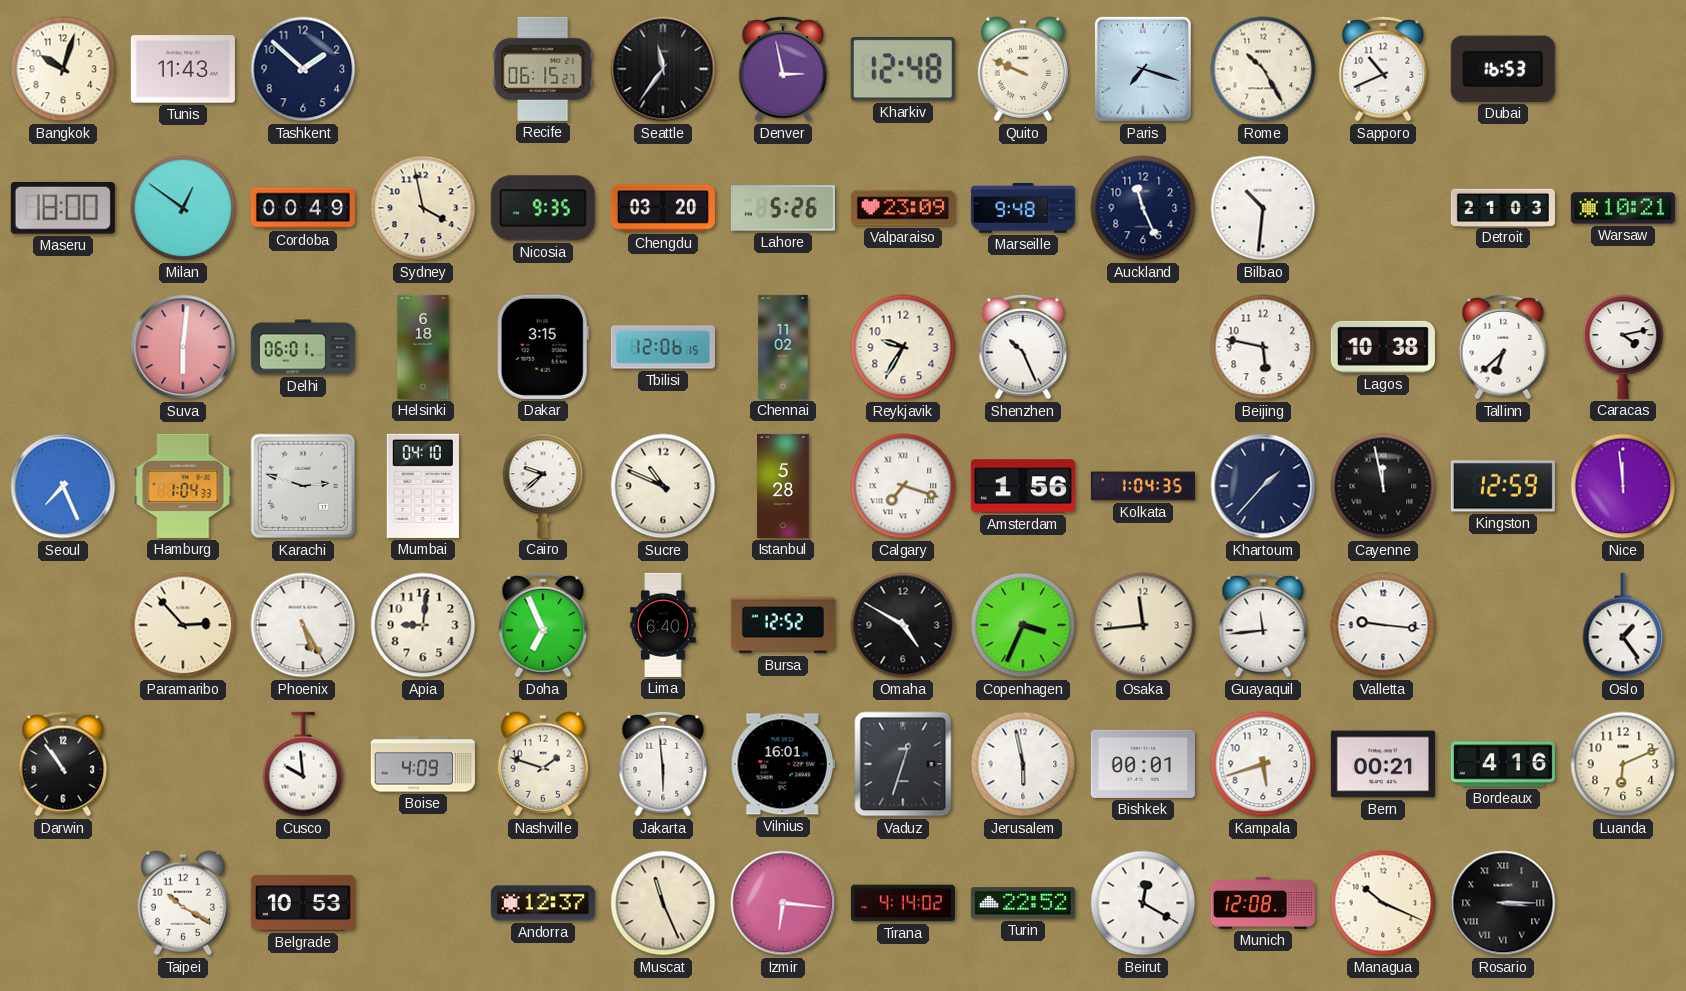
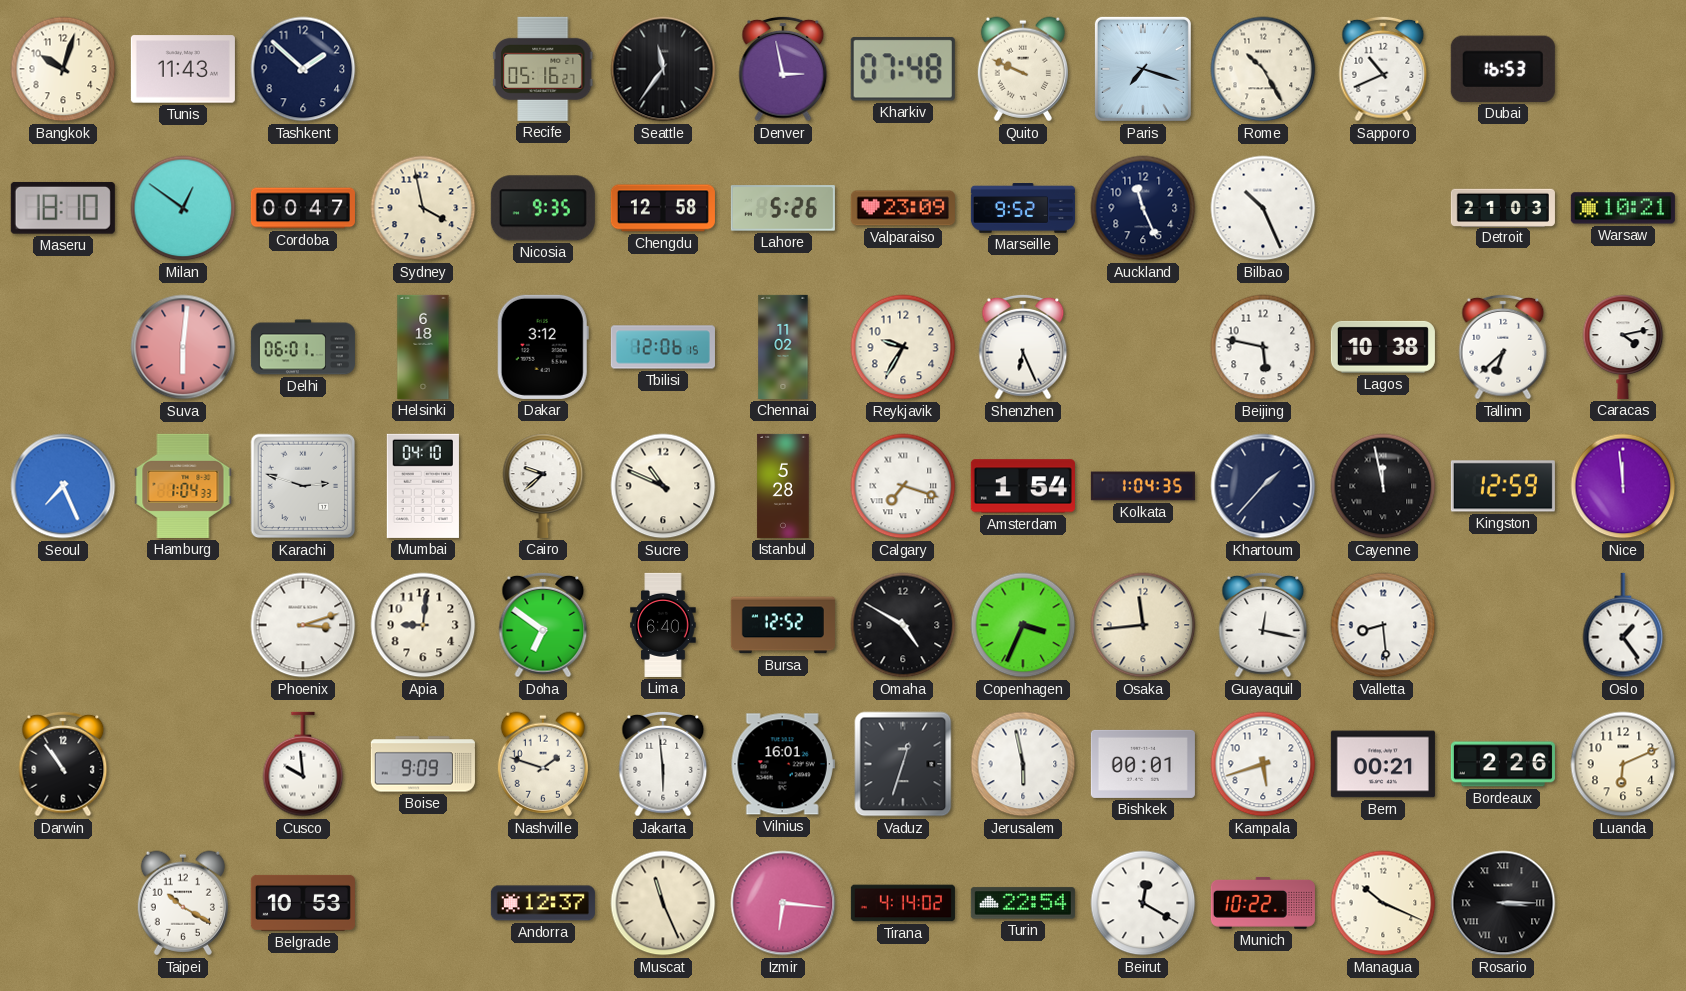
Recife: 06:15 -> 05:16 (543, 69)
Kharkiv: 12:48 -> 07:48 (903, 69)
Maseru: 18:00 -> 18:10 (63, 208)
Cordoba: 00:49 -> 00:47 (303, 208)
Chengdu: 03:20 -> 12:58 (663, 208)
Marseille: 9:48 -> 9:52 (1023, 208)
Bilbao: 10:31 -> 10:26 (1263, 208)
Dakar: 3:15 -> 3:12 (543, 347)
Shenzhen: 10:26 -> 6:26 (1023, 347)
Amsterdam: 1:56 -> 1:54 (1023, 486)
Paramaribo: 2:53 -> none (183, 625)
Phoenix: 5:25 -> 3:12 (303, 625)
Doha: 6:56 -> 6:51 (543, 625)
Guayaquil: 11:44 -> 12:17 (1263, 625)
Valletta: 9:16 -> 8:29 (1383, 625)
Boise: 4:09 -> 9:09 (423, 764)
Bordeaux: 4:16 -> 2:26 (1503, 764)
Turin: 22:52 -> 22:54 (1023, 903)
Munich: 12:08 -> 10:22 (1263, 903)
